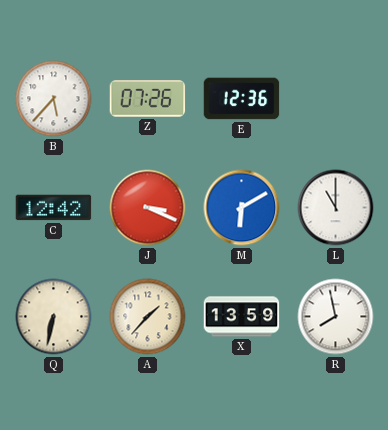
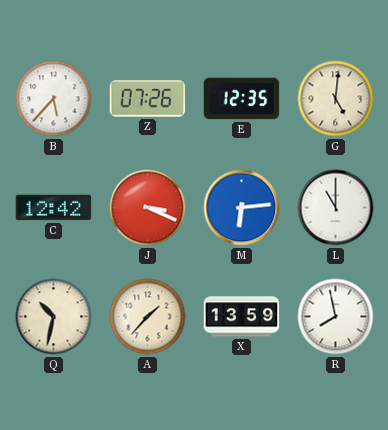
E: 12:36 -> 12:35 (242, 99)
G: none -> 5:01 (336, 99)
M: 6:10 -> 6:14 (242, 208)
Q: 6:32 -> 10:32 (54, 317)
